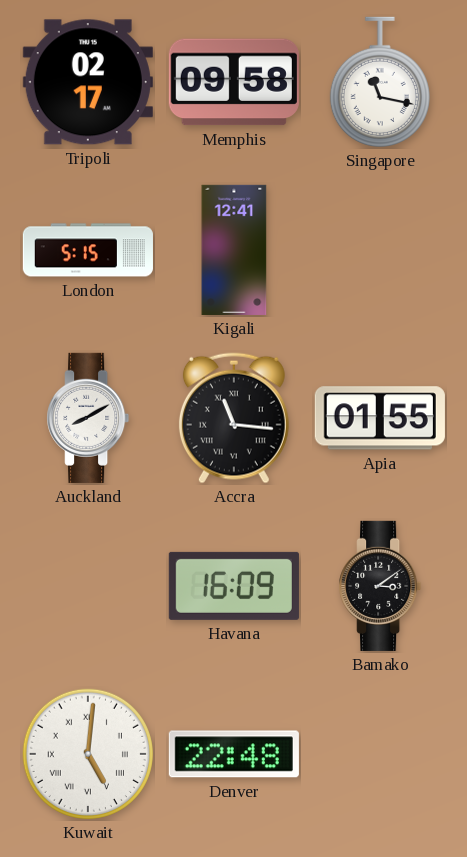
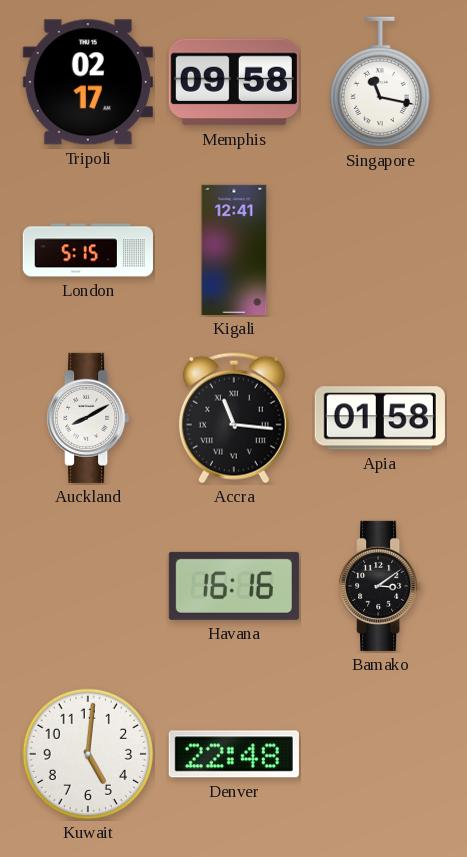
Apia: 01:55 -> 01:58 (380, 418)
Havana: 16:09 -> 16:16 (234, 586)
Kuwait numerals: Roman -> Arabic (88, 754)
